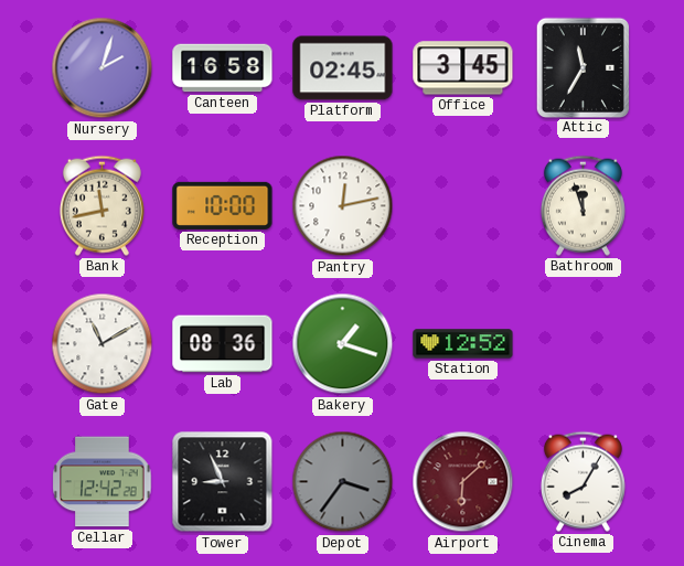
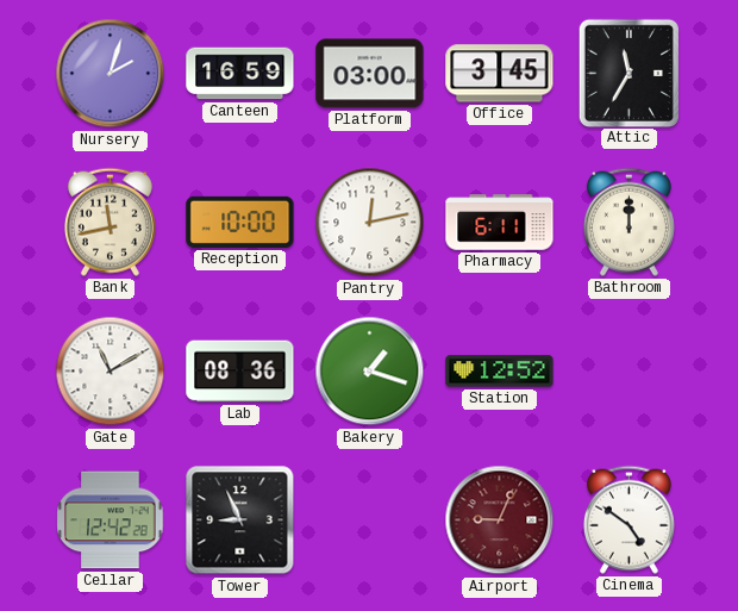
Canteen: 16:58 -> 16:59 (240, 74)
Platform: 02:45 -> 03:00 (370, 74)
Pharmacy: none -> 6:11 (500, 223)
Bathroom: 11:57 -> 12:00 (628, 222)
Depot: 3:36 -> none (343, 482)
Airport: 6:08 -> 9:04 (500, 520)
Cinema: 8:05 -> 4:51 (628, 519)
